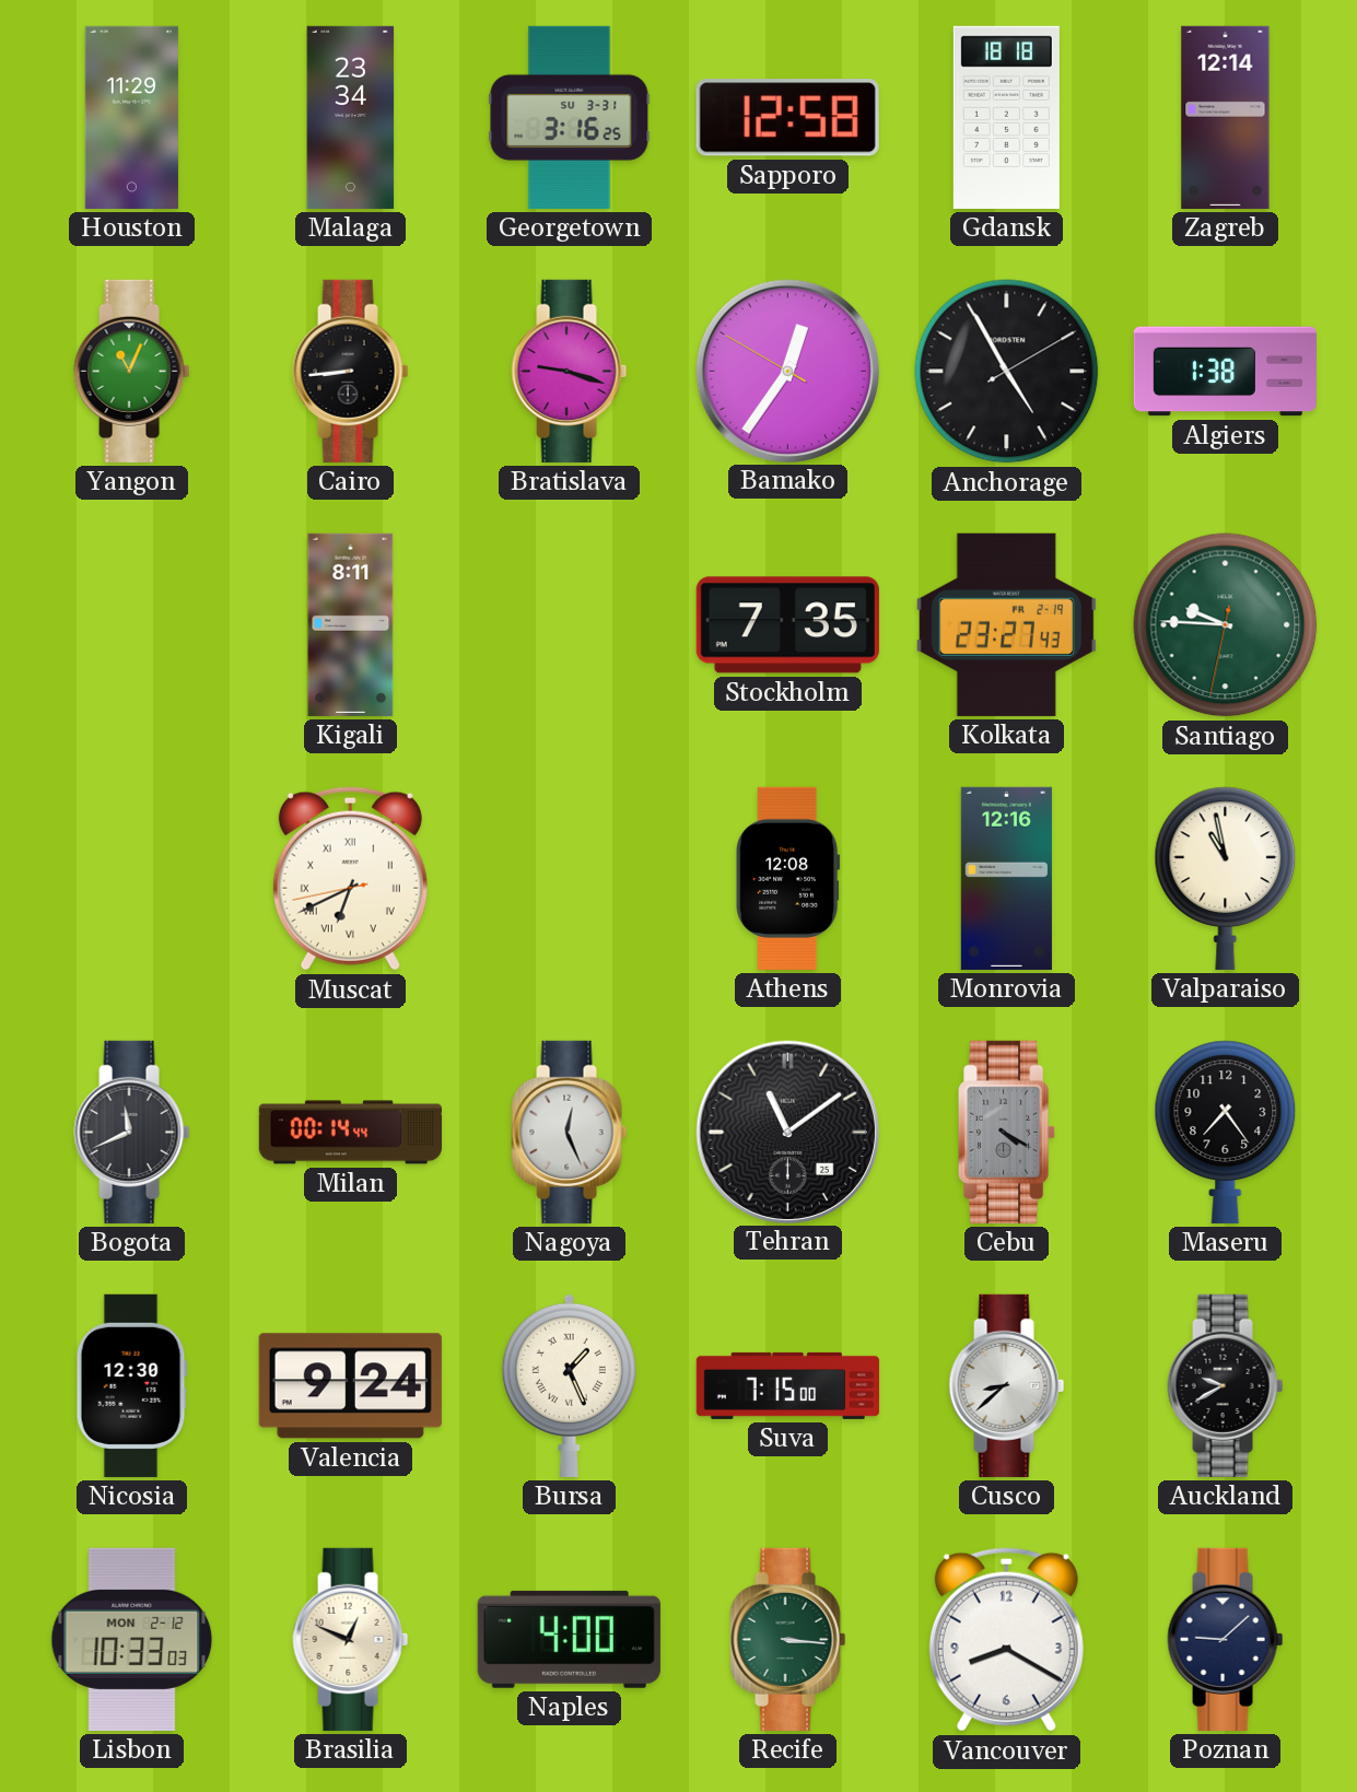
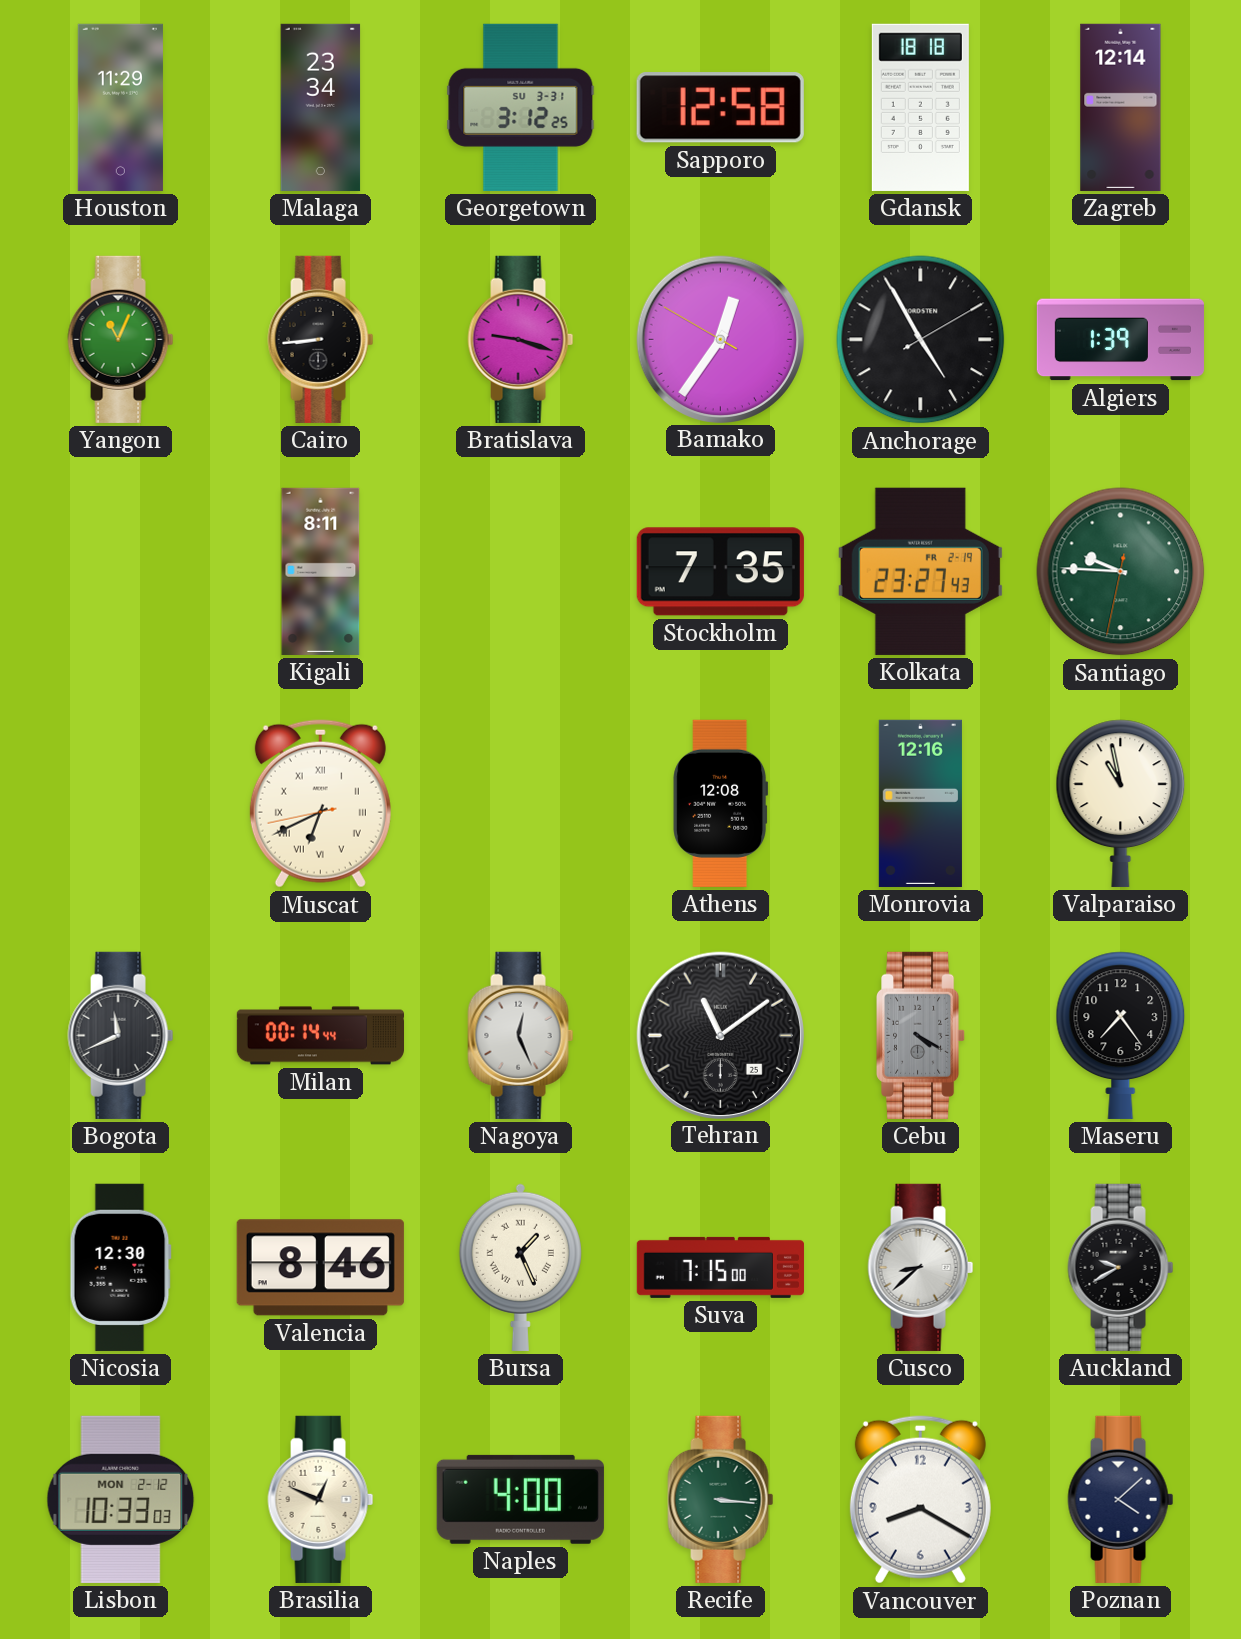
Georgetown: 3:16 -> 3:12 (521, 107)
Algiers: 1:38 -> 1:39 (1120, 340)
Valencia: 9:24 -> 8:46 (320, 1268)
Poznan: 9:08 -> 4:08 (1121, 1499)
